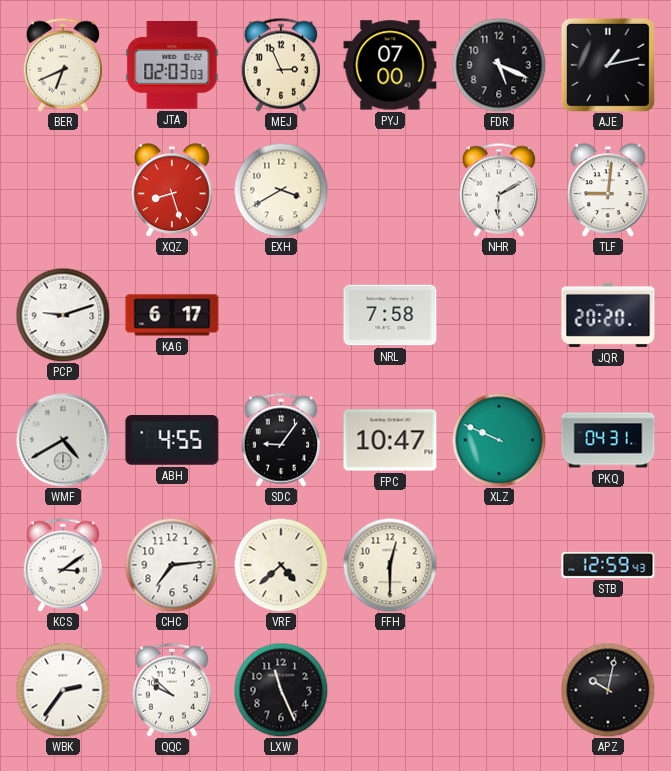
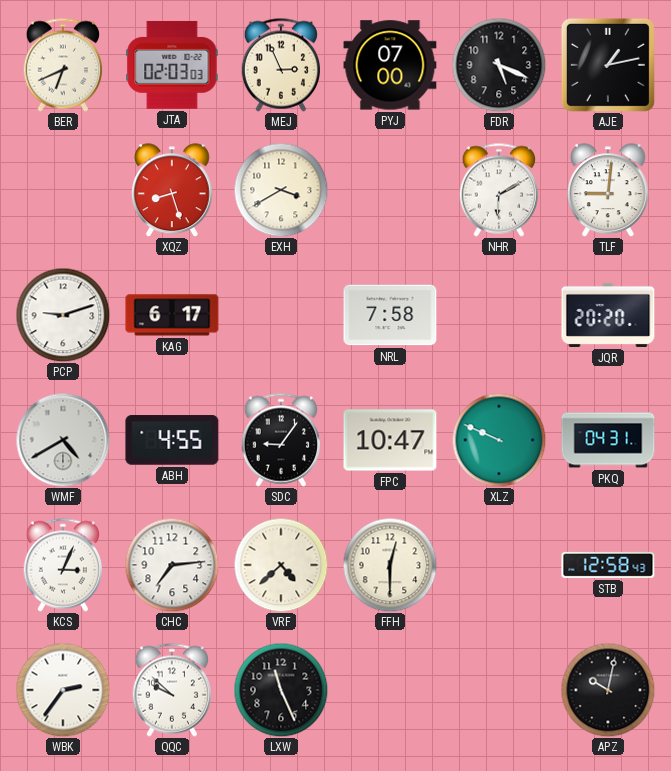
KCS: 3:09 -> 3:04 (62, 565)
STB: 12:59 -> 12:58 (608, 565)
